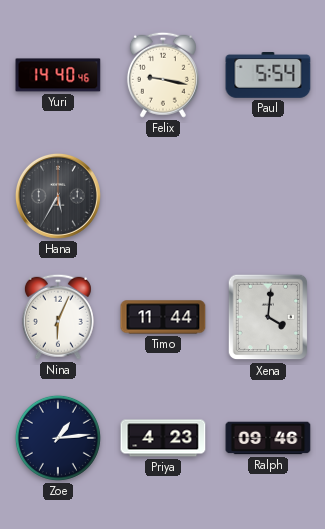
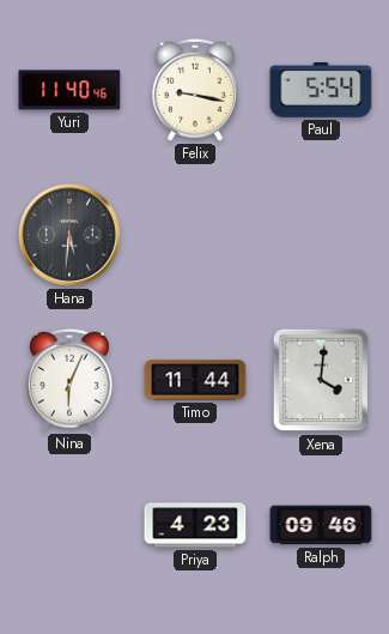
Yuri: 14:40 -> 11:40 (69, 90)
Hana: 5:35 -> 5:31 (69, 235)
Zoe: 1:14 -> none (58, 438)
